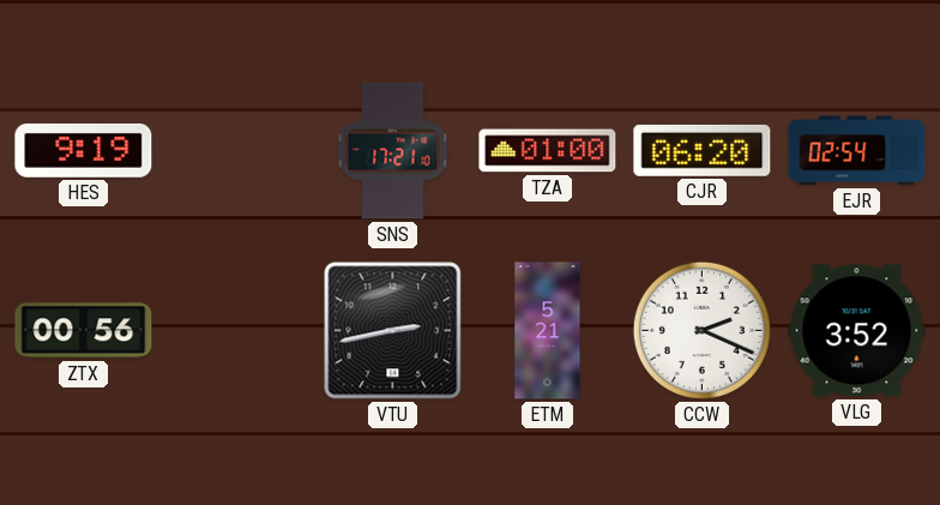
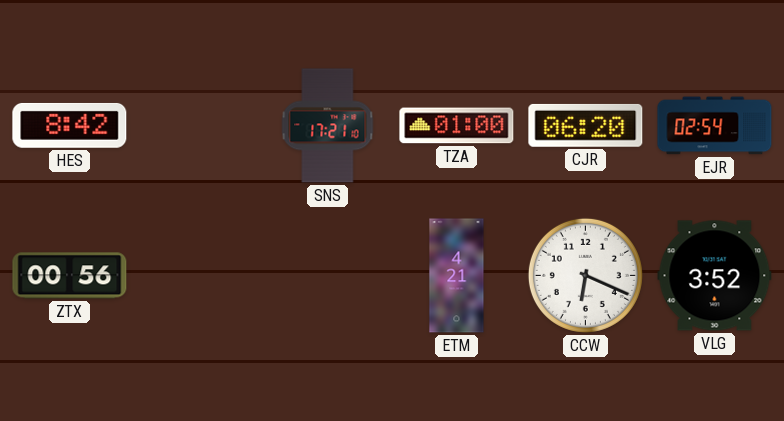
HES: 9:19 -> 8:42 (70, 125)
VTU: 2:43 -> none (393, 331)
ETM: 5:21 -> 4:21 (457, 276)
CCW: 2:19 -> 6:19 (585, 275)
